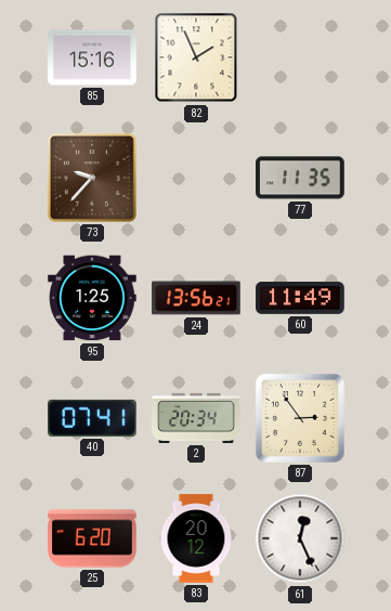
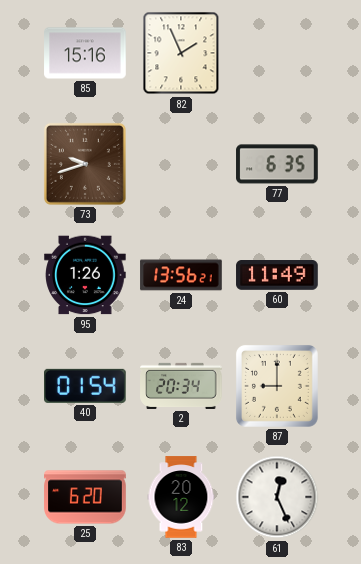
73: 9:37 -> 9:42 (85, 164)
77: 11:35 -> 6:35 (277, 164)
95: 1:25 -> 1:26 (85, 275)
40: 07:41 -> 01:54 (86, 386)
87: 2:54 -> 9:00 (277, 386)
